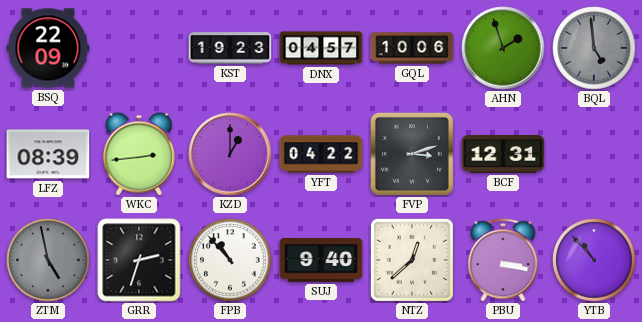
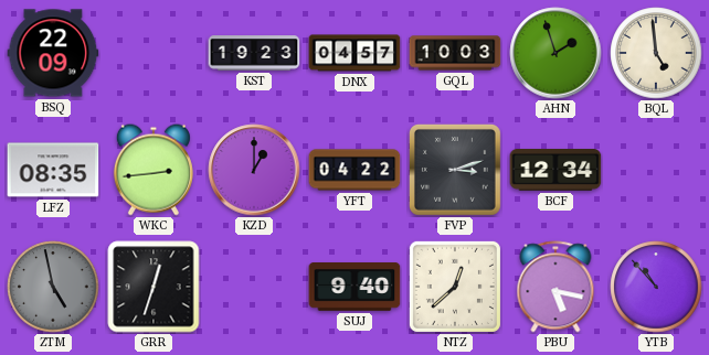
GQL: 10:06 -> 10:03 (455, 53)
BQL dial: grey -> cream (656, 53)
LFZ: 08:39 -> 08:35 (53, 170)
BCF: 12:31 -> 12:34 (555, 171)
GRR: 2:33 -> 12:33 (154, 287)
FPB: 10:53 -> none (230, 260)
PBU: 3:17 -> 5:17 (555, 287)
